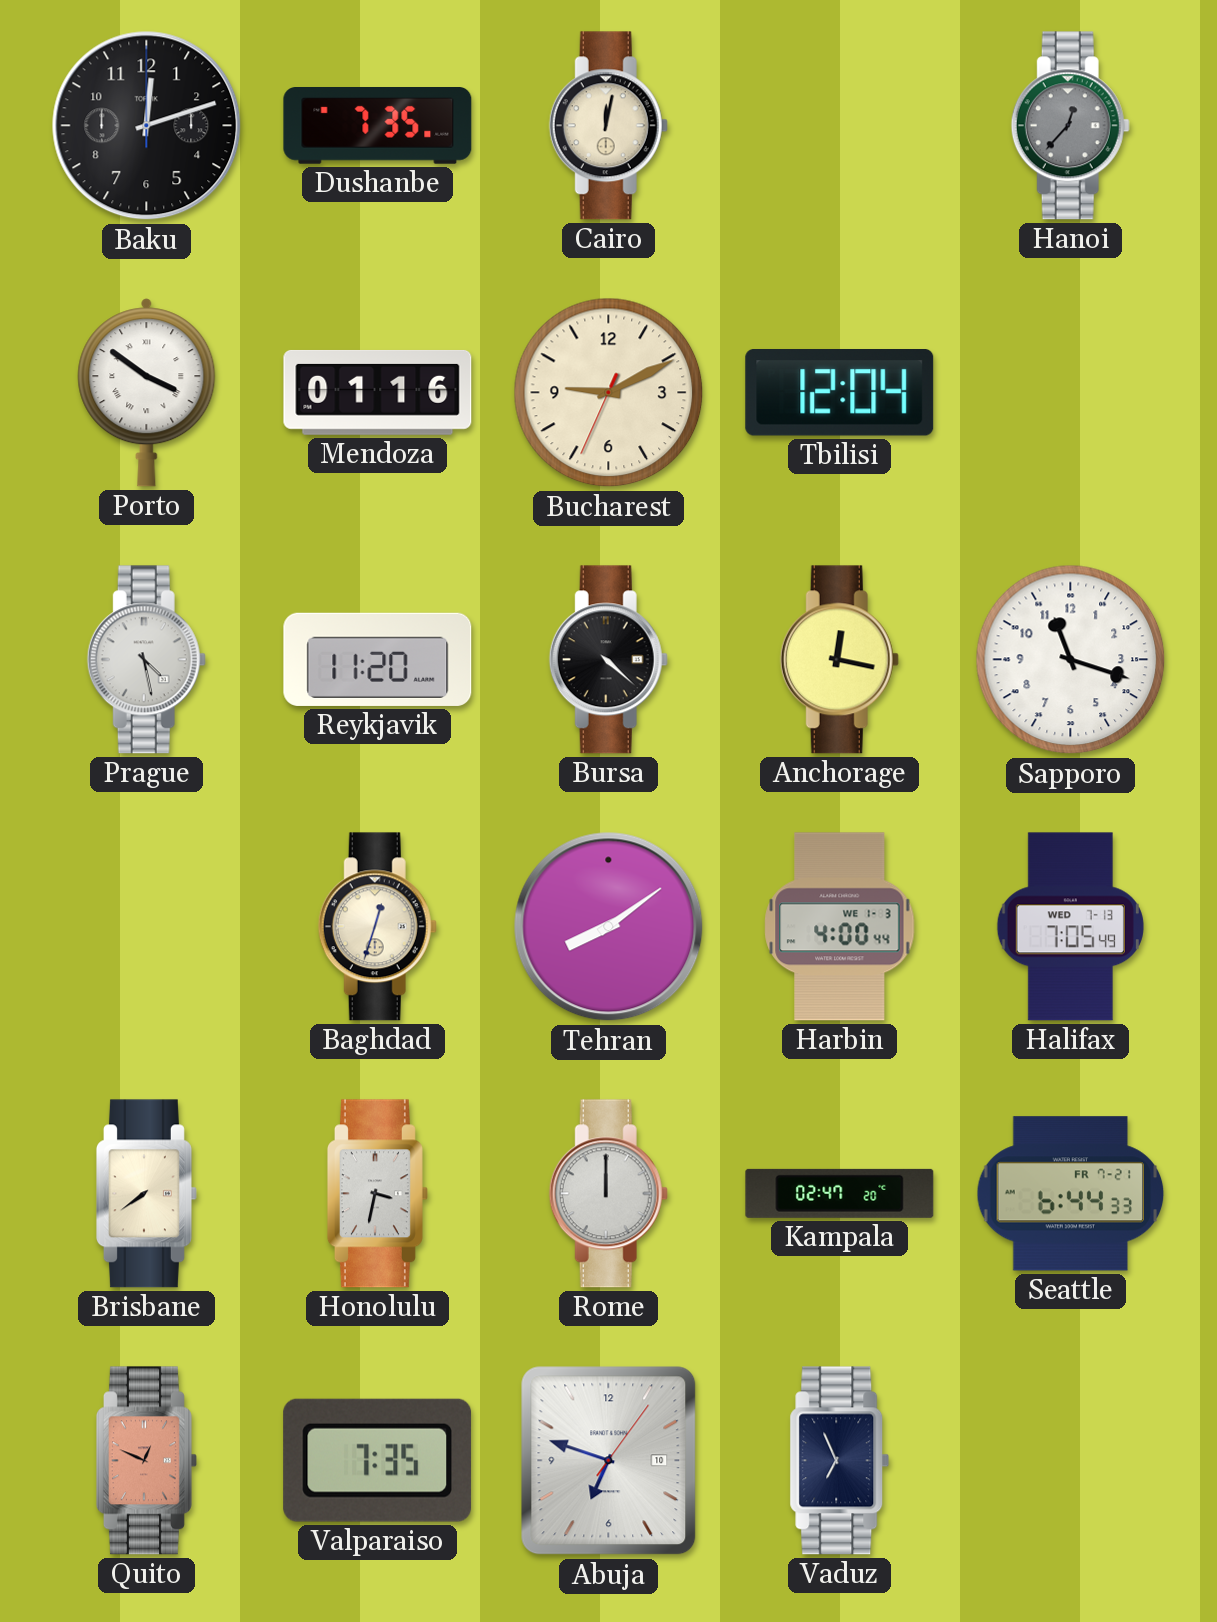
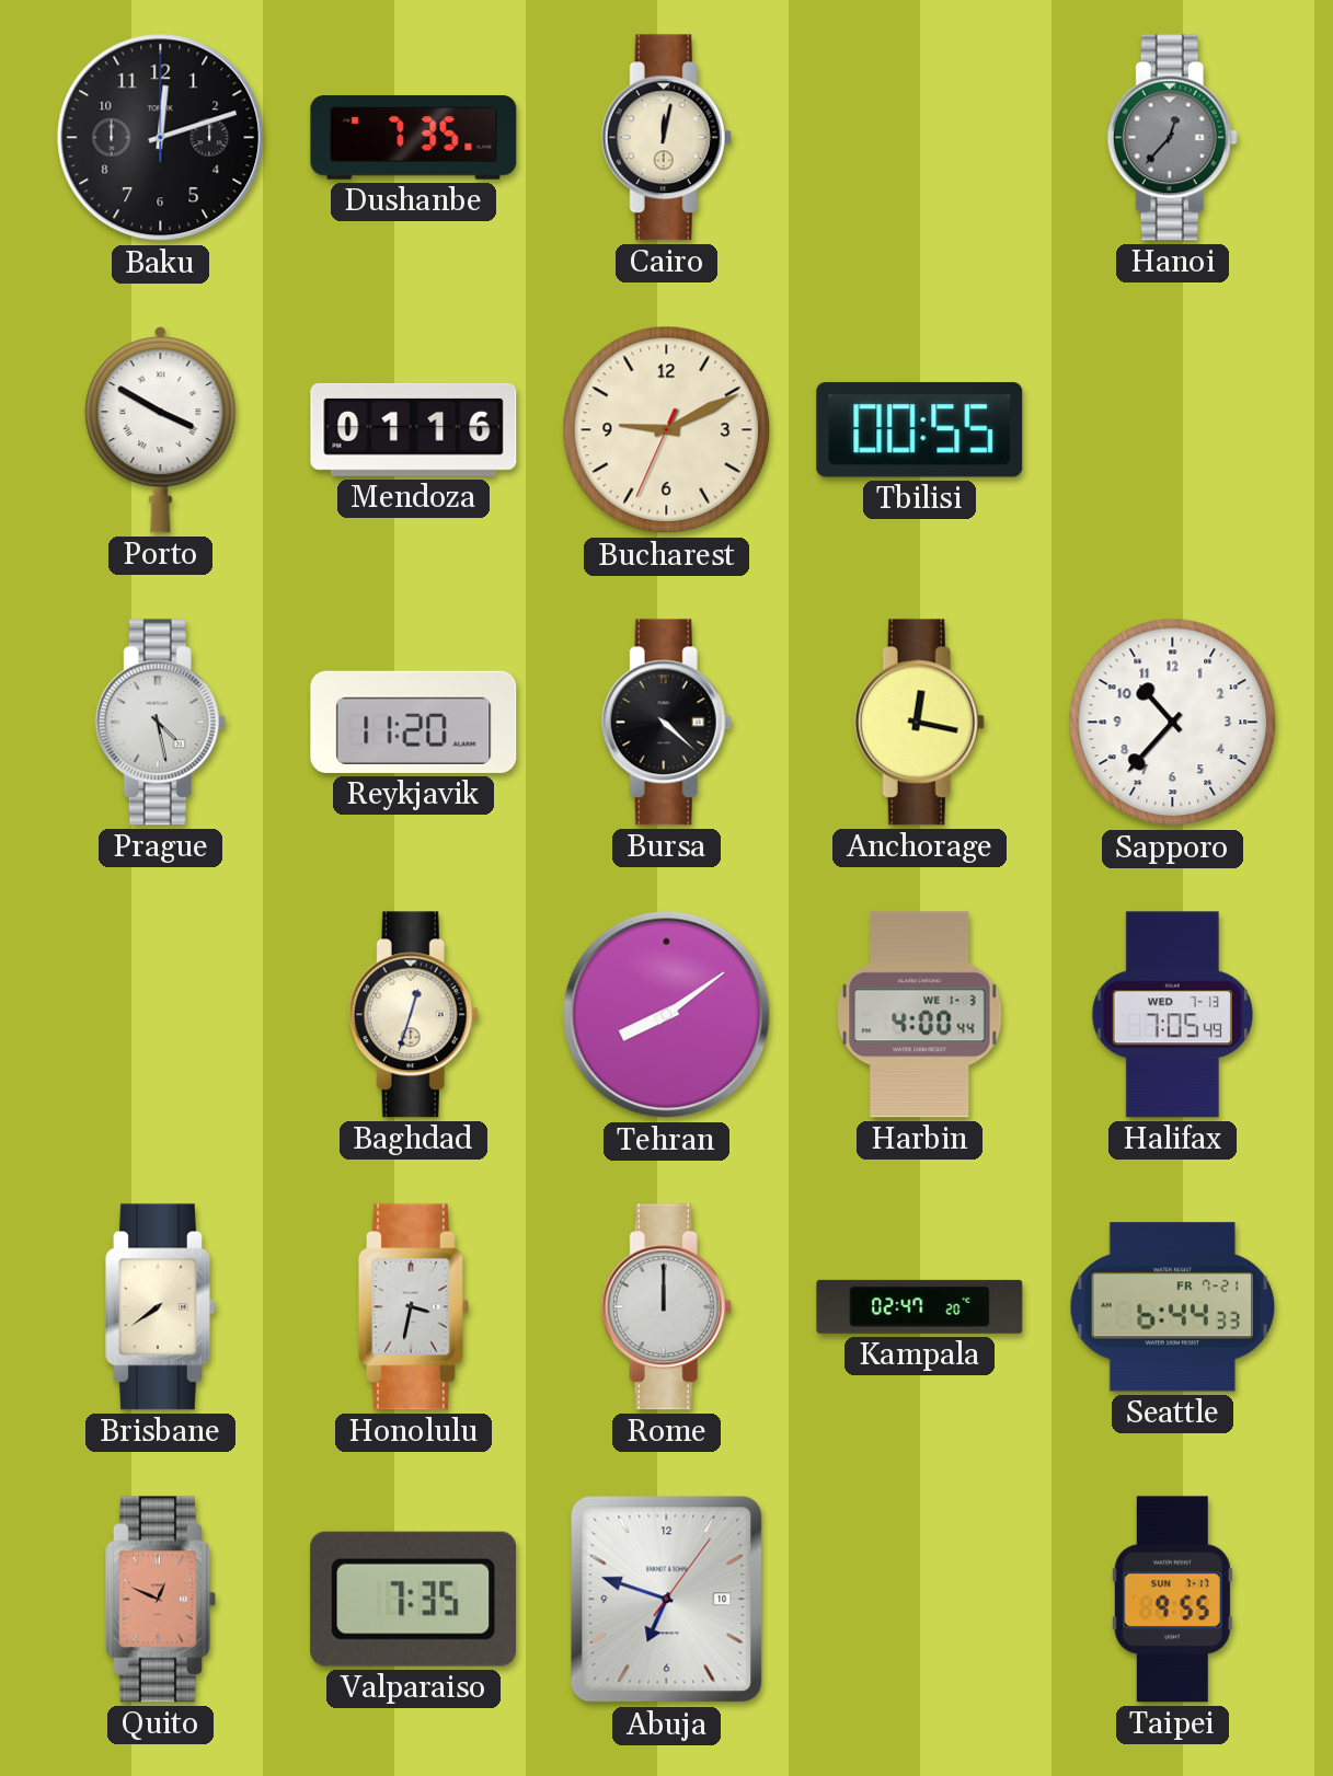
Porto: 3:51 -> 3:50 (161, 430)
Tbilisi: 12:04 -> 00:55 (920, 430)
Sapporo: 11:18 -> 10:37 (1173, 723)
Vaduz: 6:56 -> none (840, 1461)
Taipei: none -> 9:55 (1172, 1600)
